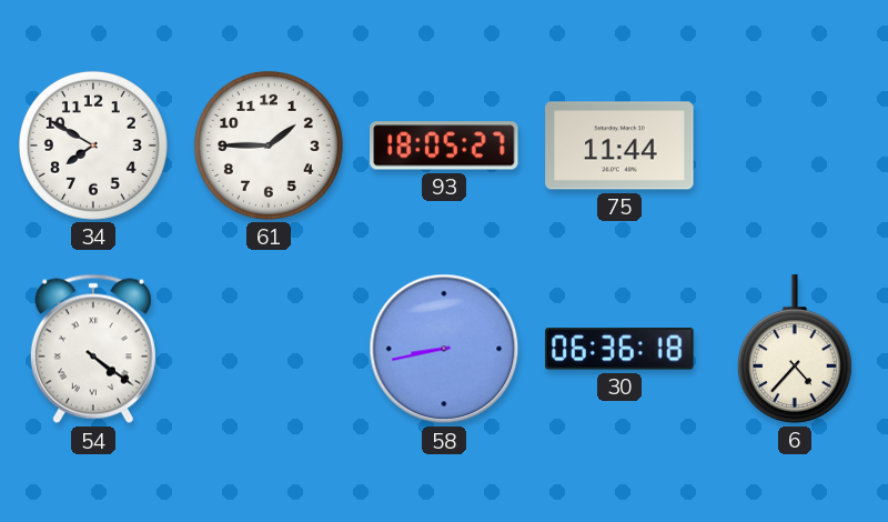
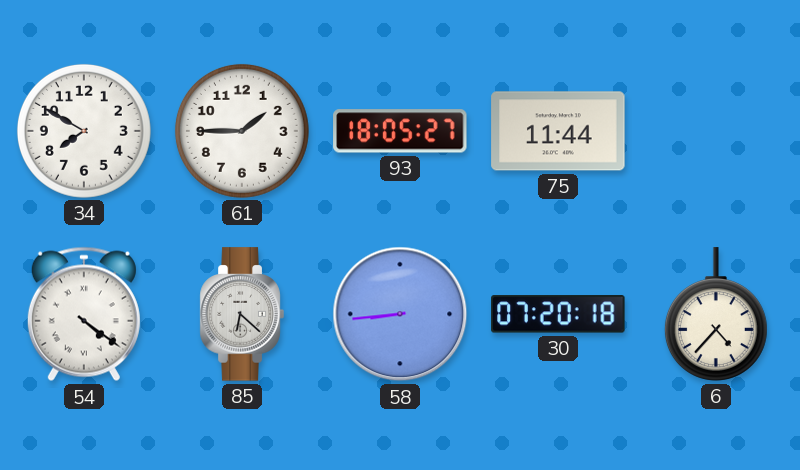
85: none -> 6:22 (242, 314)
58: 8:43 -> 8:44 (400, 314)
30: 06:36 -> 07:20 (558, 314)
